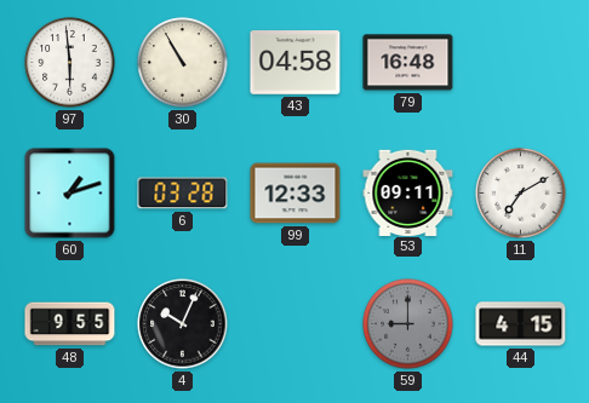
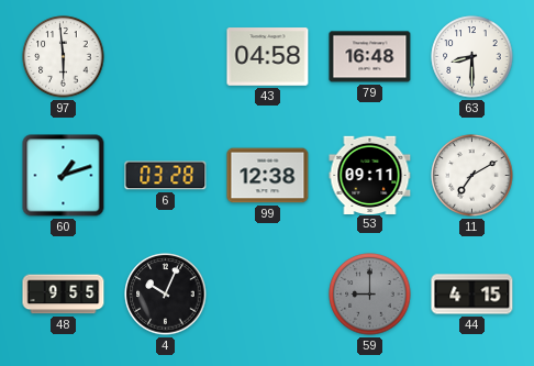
30: 10:55 -> none (183, 63)
63: none -> 8:30 (472, 57)
99: 12:33 -> 12:38 (268, 176)
